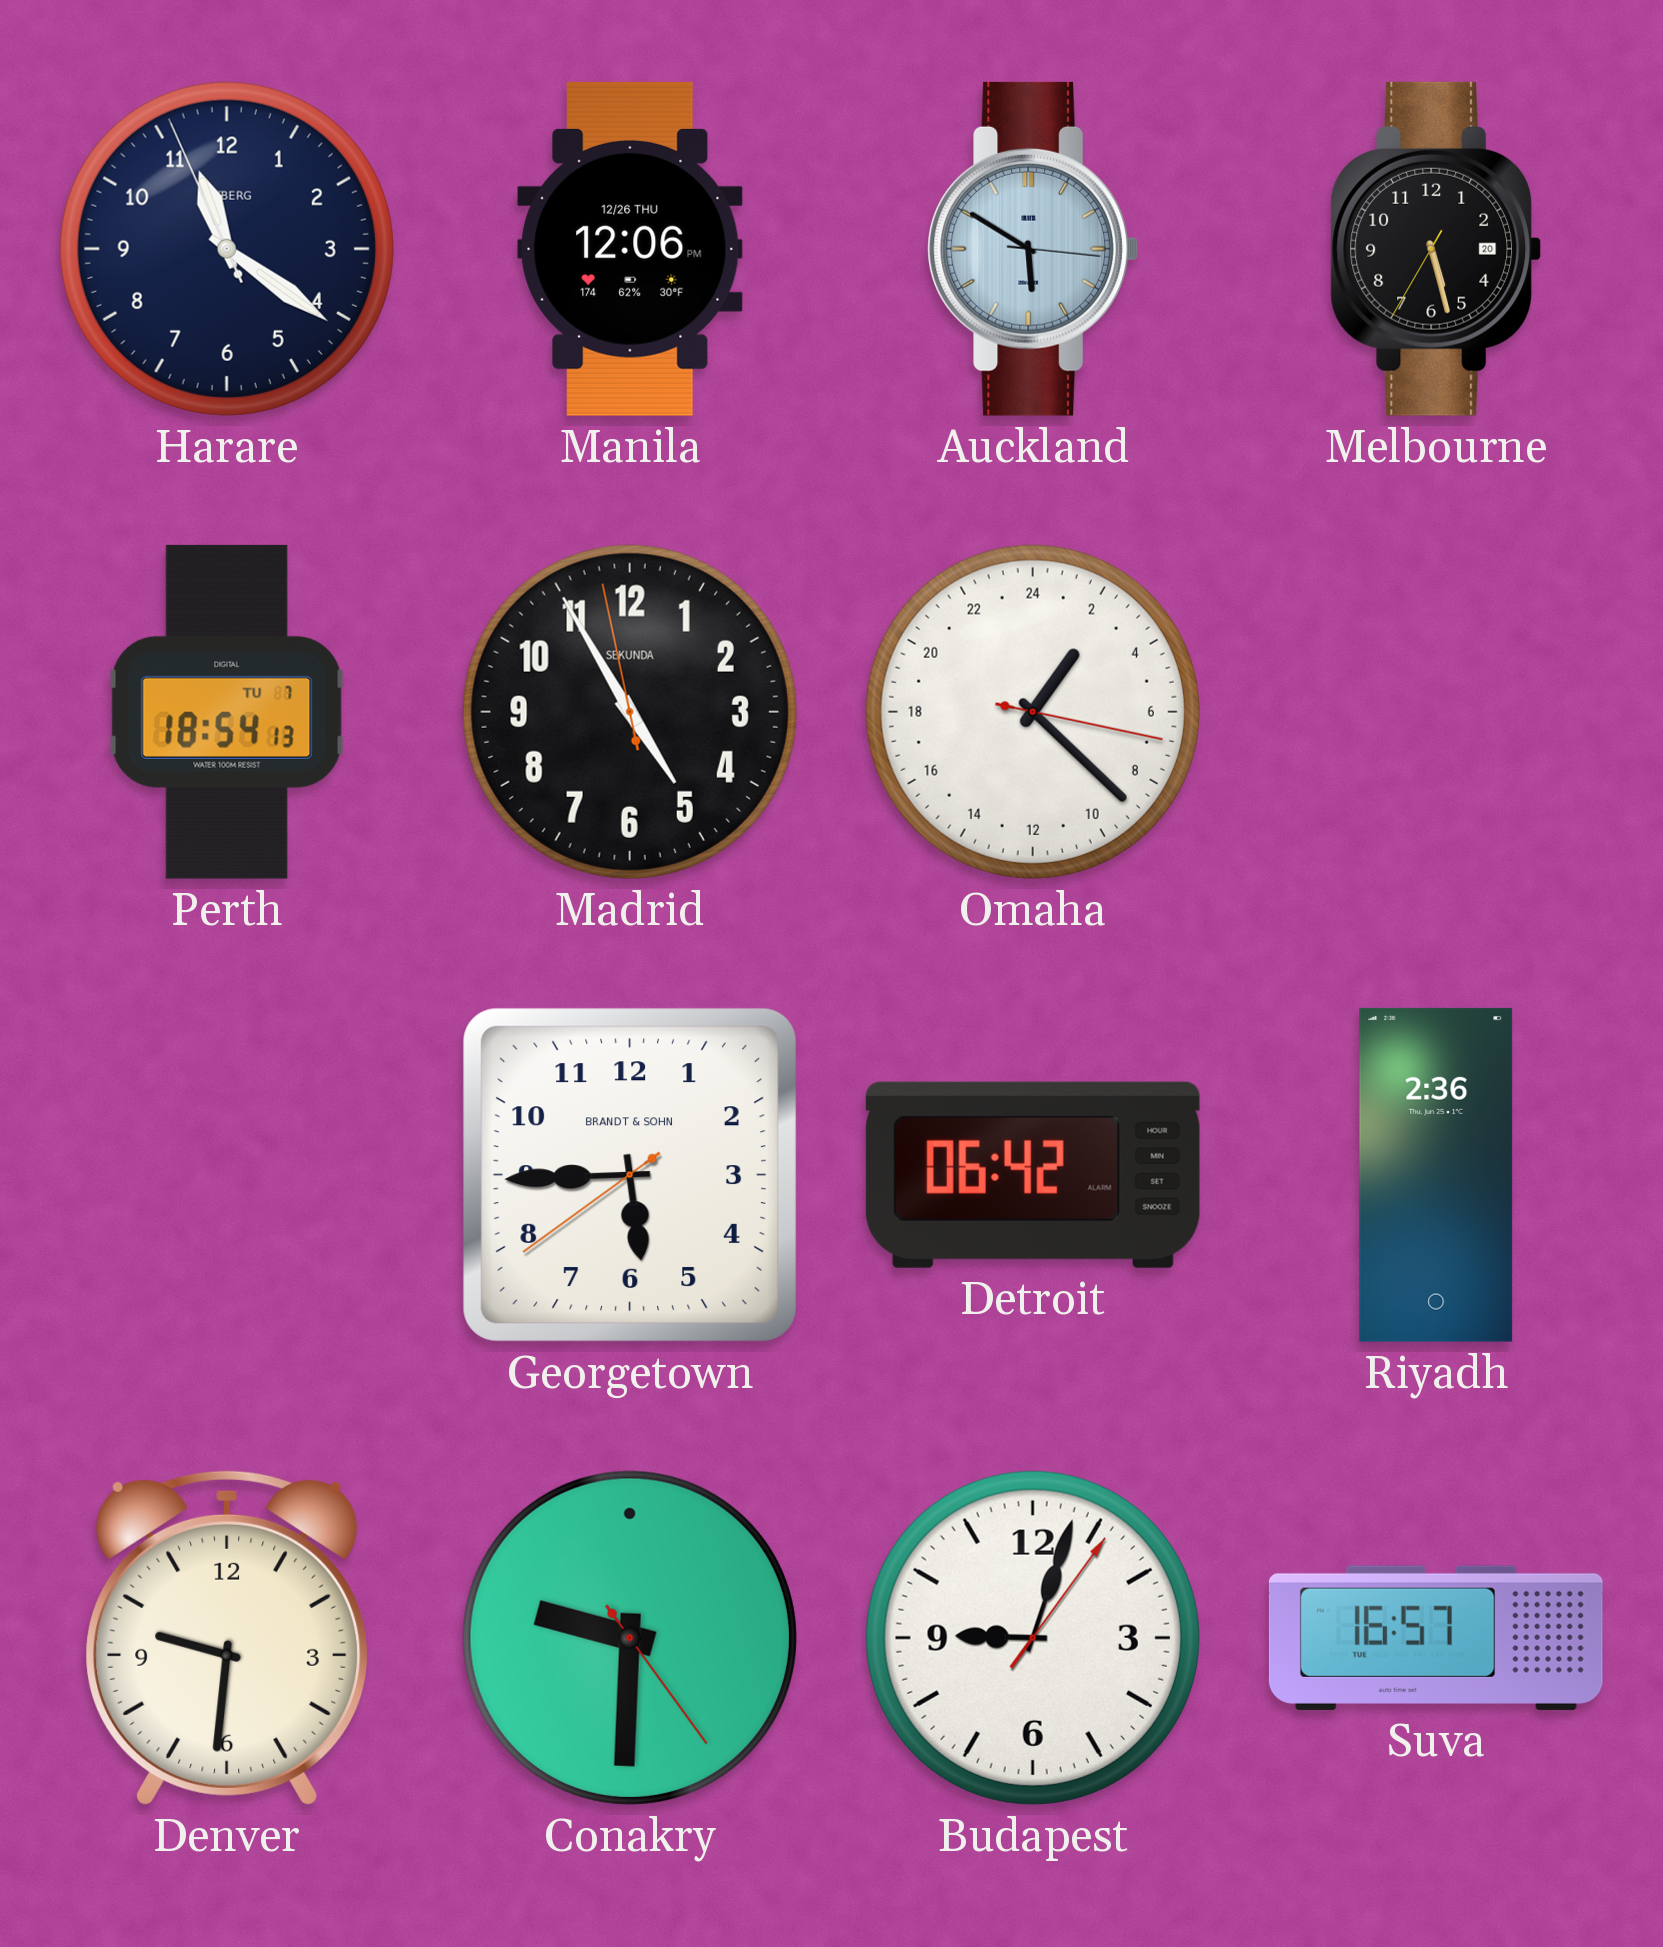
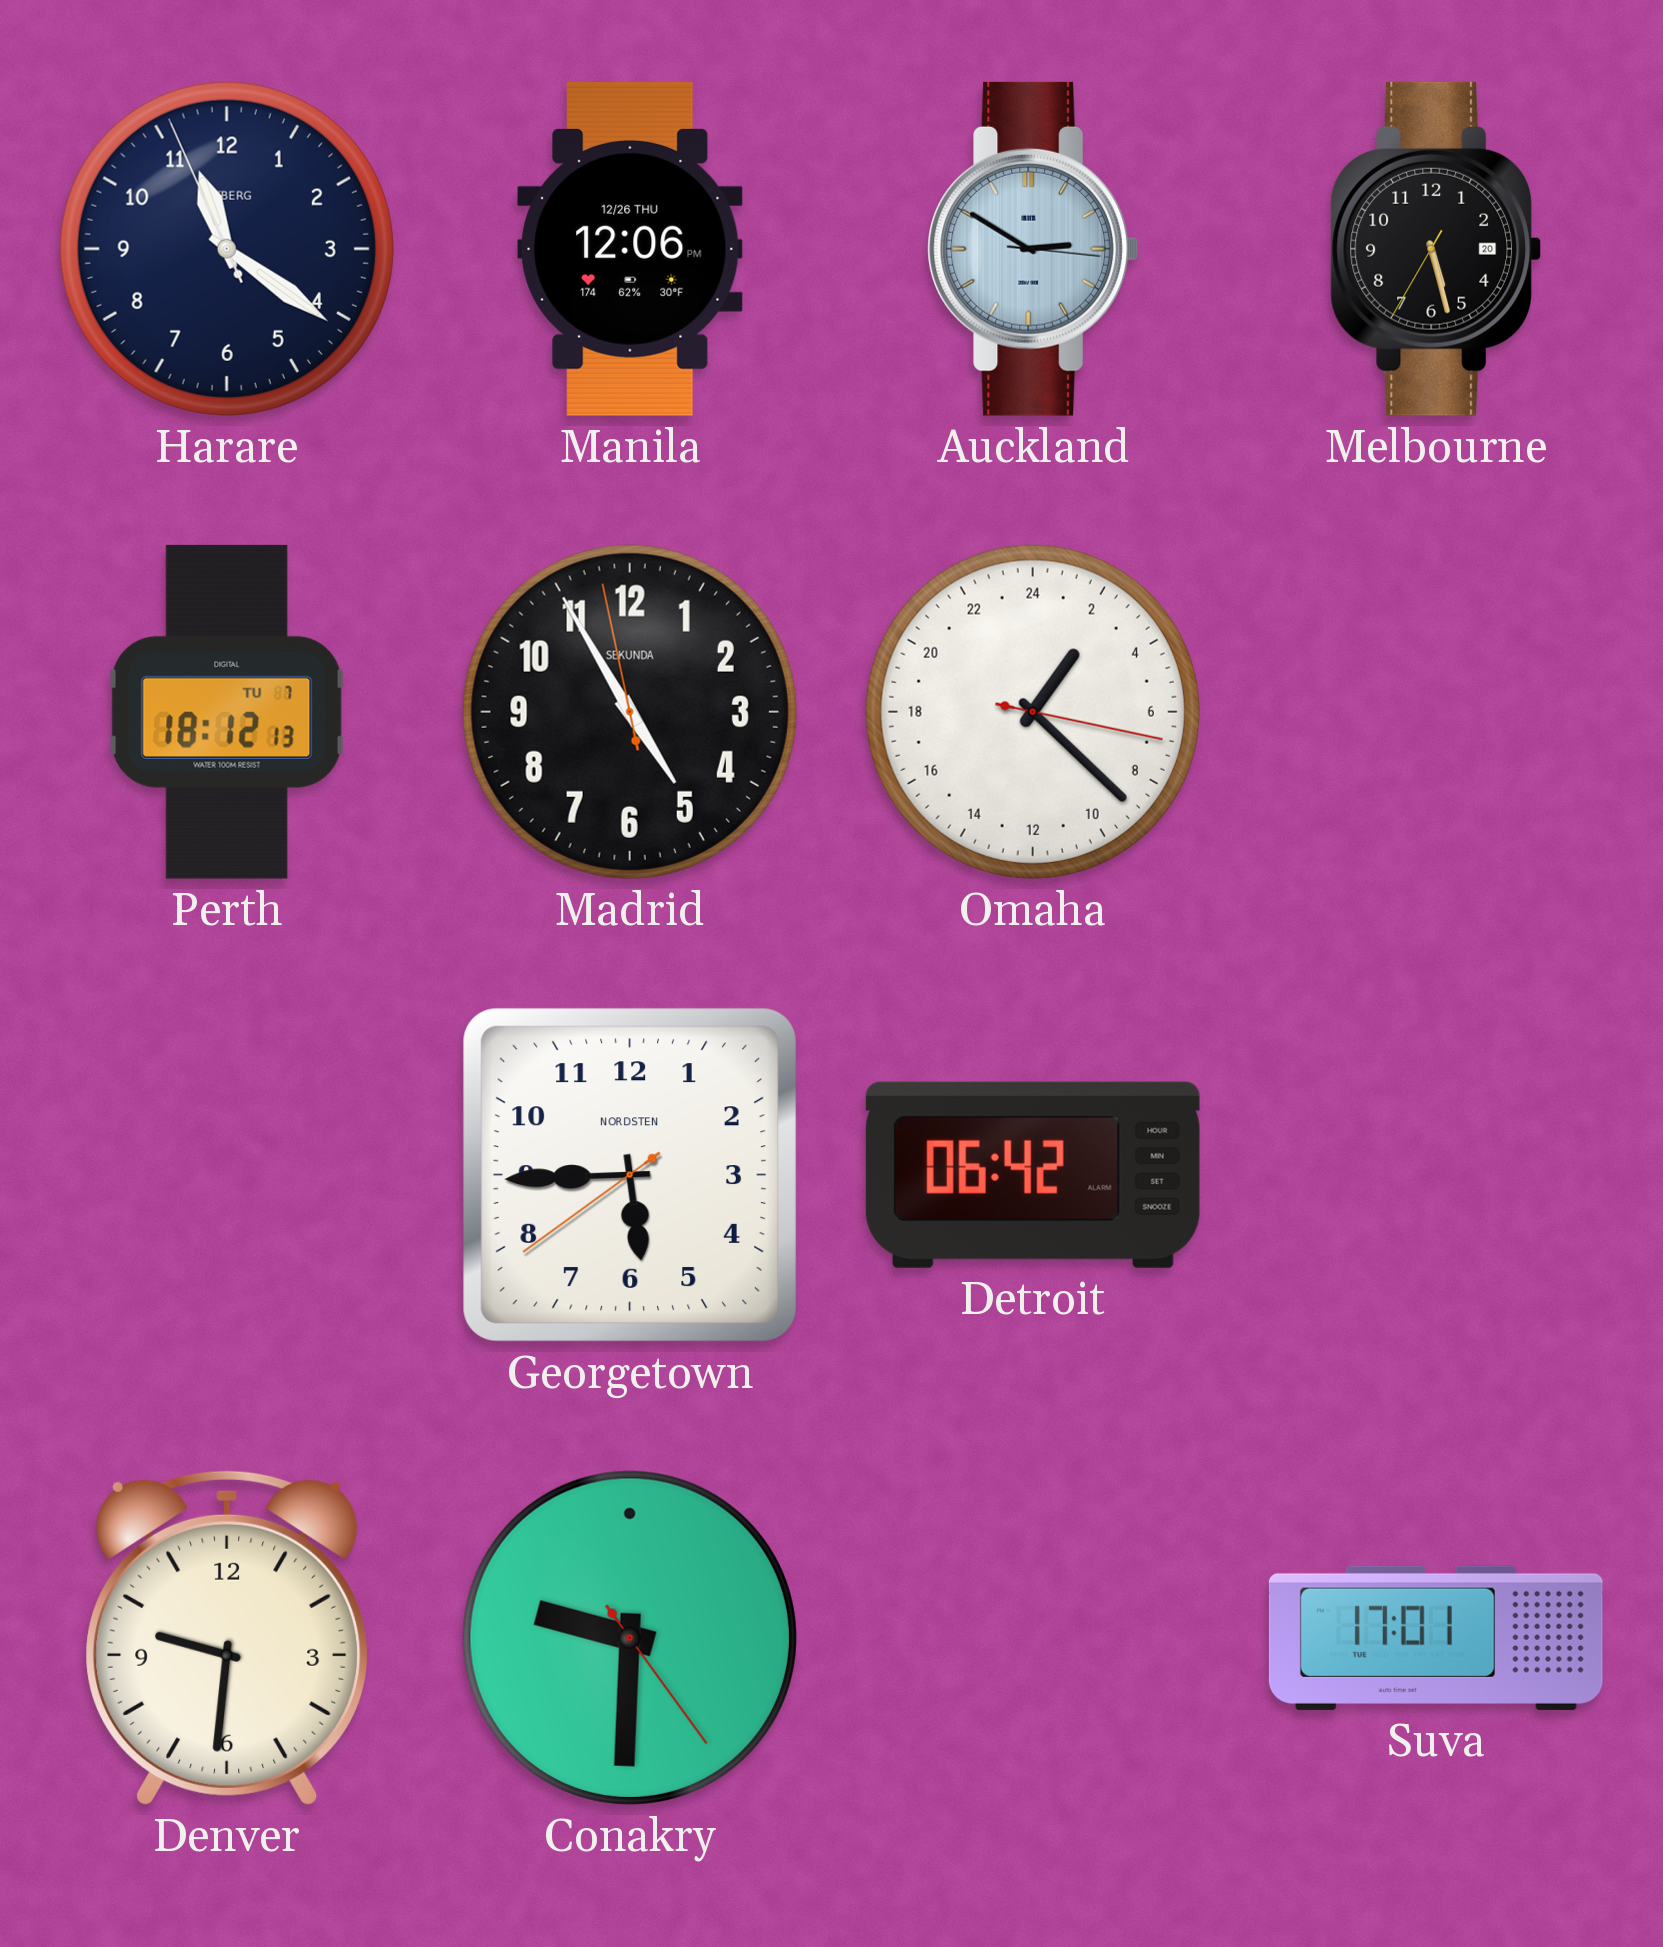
Auckland: 5:50 -> 2:50 (1032, 249)
Perth: 18:54 -> 18:12 (227, 712)
Georgetown brand: BRANDT & SOHN -> NORDSTEN (630, 1175)
Riyadh: 2:36 -> none (1436, 1175)
Budapest: 9:03 -> none (1033, 1638)
Suva: 16:57 -> 17:01 (1436, 1638)
